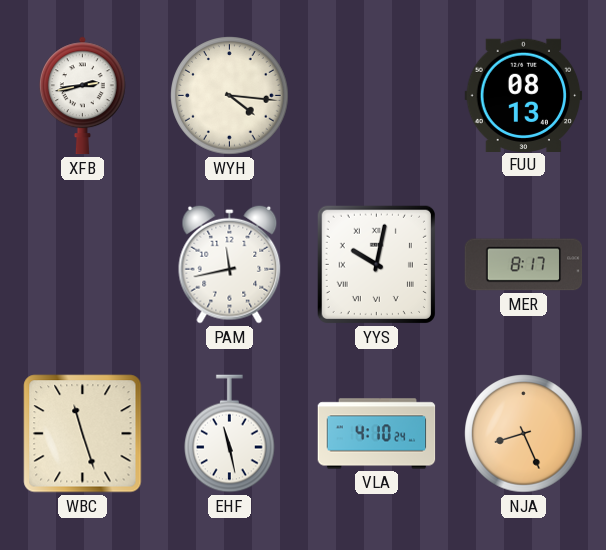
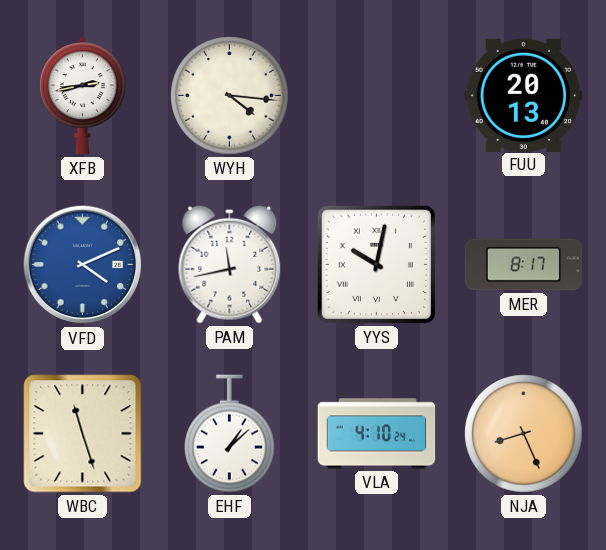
FUU: 08:13 -> 20:13 (524, 95)
VFD: none -> 4:11 (83, 265)
EHF: 11:28 -> 1:08 (230, 434)
